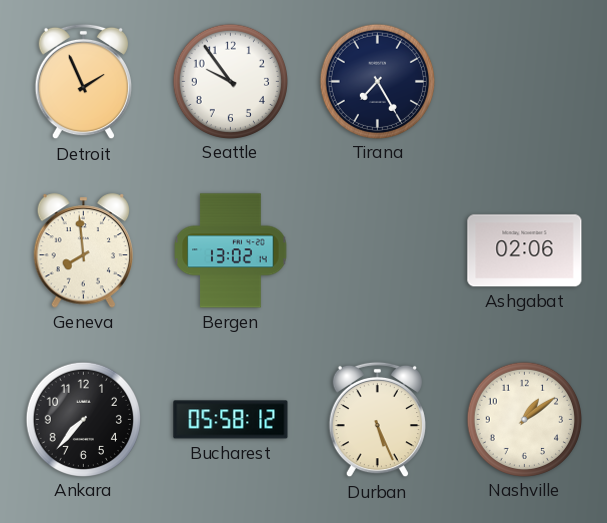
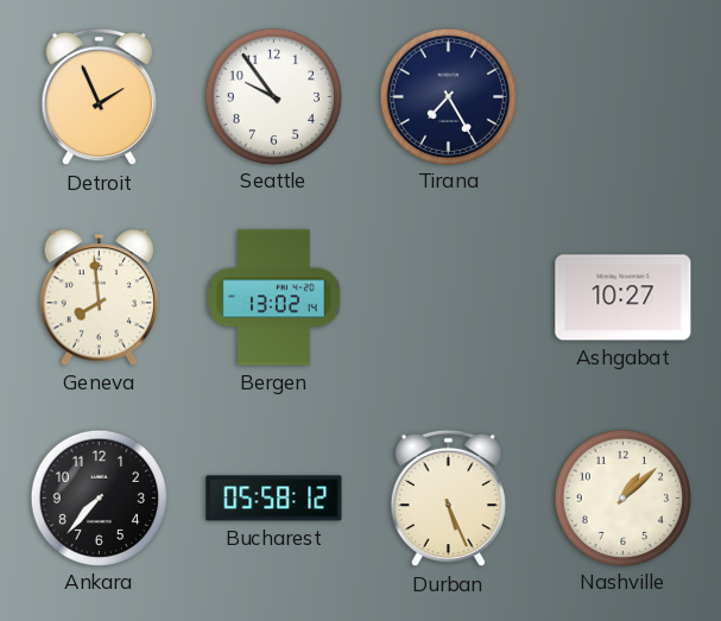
Ashgabat: 02:06 -> 10:27 (624, 298)
Nashville: 1:09 -> 1:08 (622, 498)
